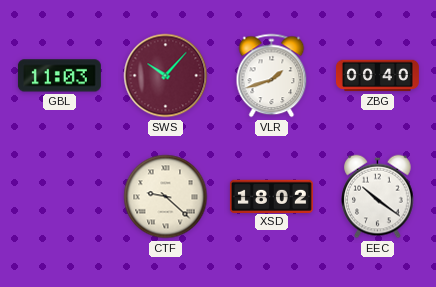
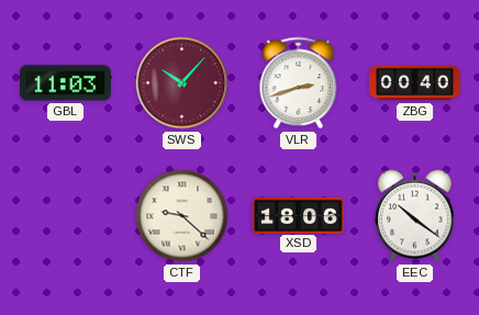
VLR: 1:42 -> 2:42 (299, 83)
XSD: 18:02 -> 18:06 (298, 215)
